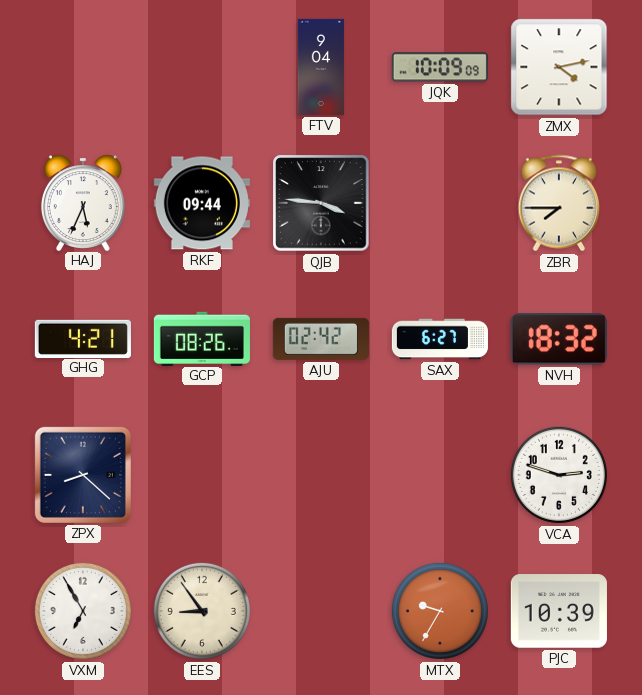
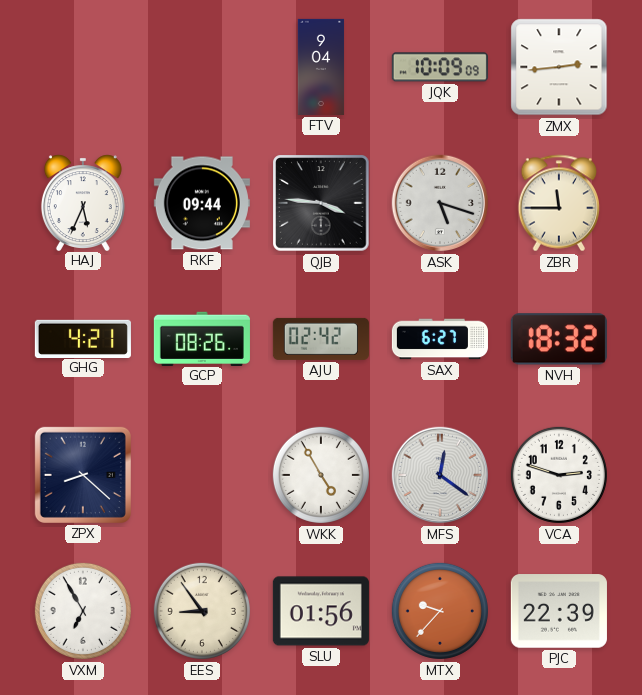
ZMX: 4:13 -> 2:44 (559, 67)
ASK: none -> 5:18 (440, 203)
ZBR: 7:45 -> 11:45 (559, 203)
WKK: none -> 4:55 (321, 475)
MFS: none -> 12:21 (440, 475)
SLU: none -> 01:56 (321, 611)
MTX: 9:35 -> 9:37 (440, 611)
PJC: 10:39 -> 22:39 (559, 611)
